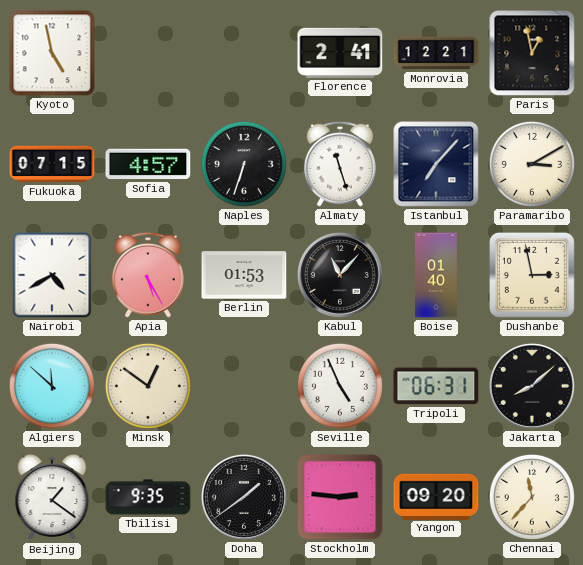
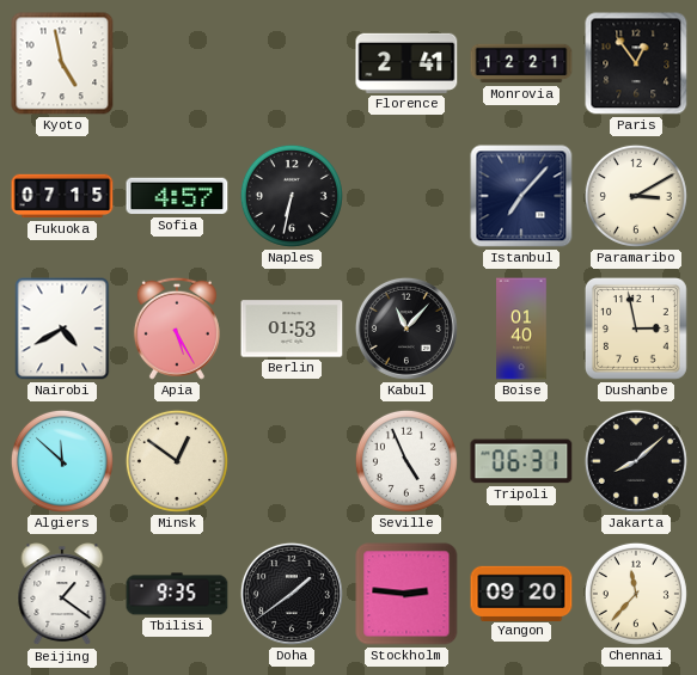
Paris: 12:58 -> 12:54 (636, 63)
Naples: 6:33 -> 6:32 (292, 196)
Almaty: 11:27 -> none (340, 164)
